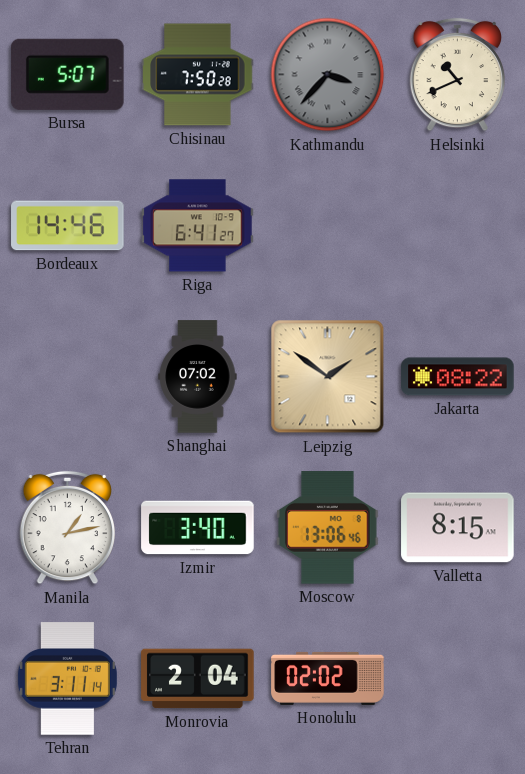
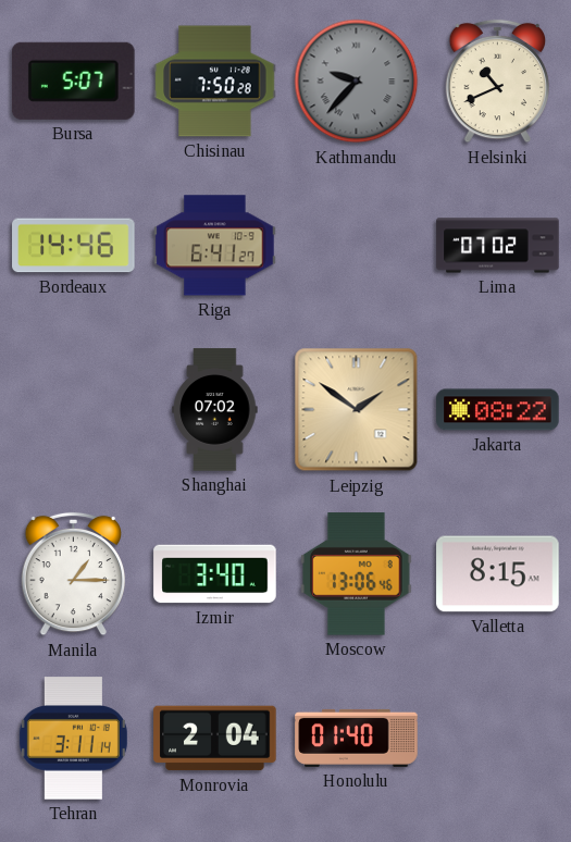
Kathmandu: 3:37 -> 9:37 (357, 82)
Lima: none -> 07:02 (498, 246)
Manila: 1:13 -> 1:15 (73, 574)
Honolulu: 02:02 -> 01:40 (357, 738)
